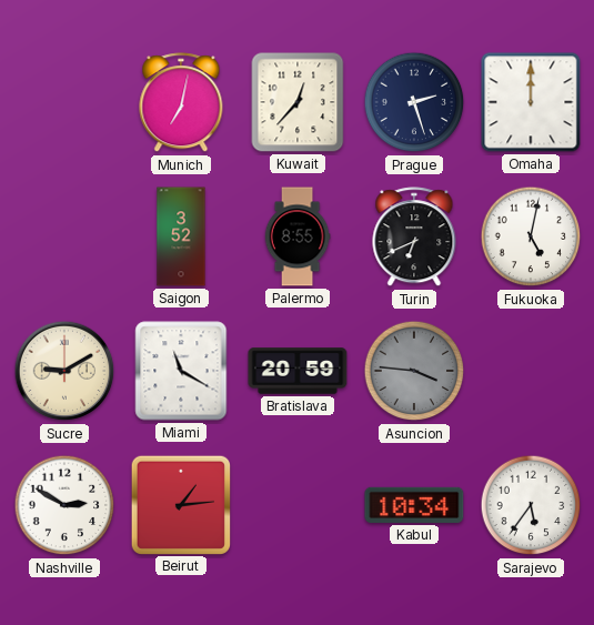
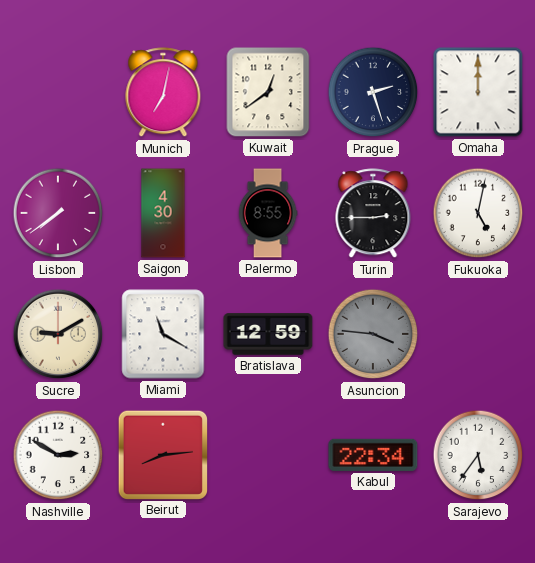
Kuwait: 12:37 -> 12:39 (268, 92)
Lisbon: none -> 7:39 (58, 213)
Saigon: 3:52 -> 4:30 (163, 213)
Turin: 6:41 -> 2:45 (373, 214)
Bratislava: 20:59 -> 12:59 (268, 334)
Beirut: 1:14 -> 8:14 (162, 454)
Kabul: 10:34 -> 22:34 (373, 455)
